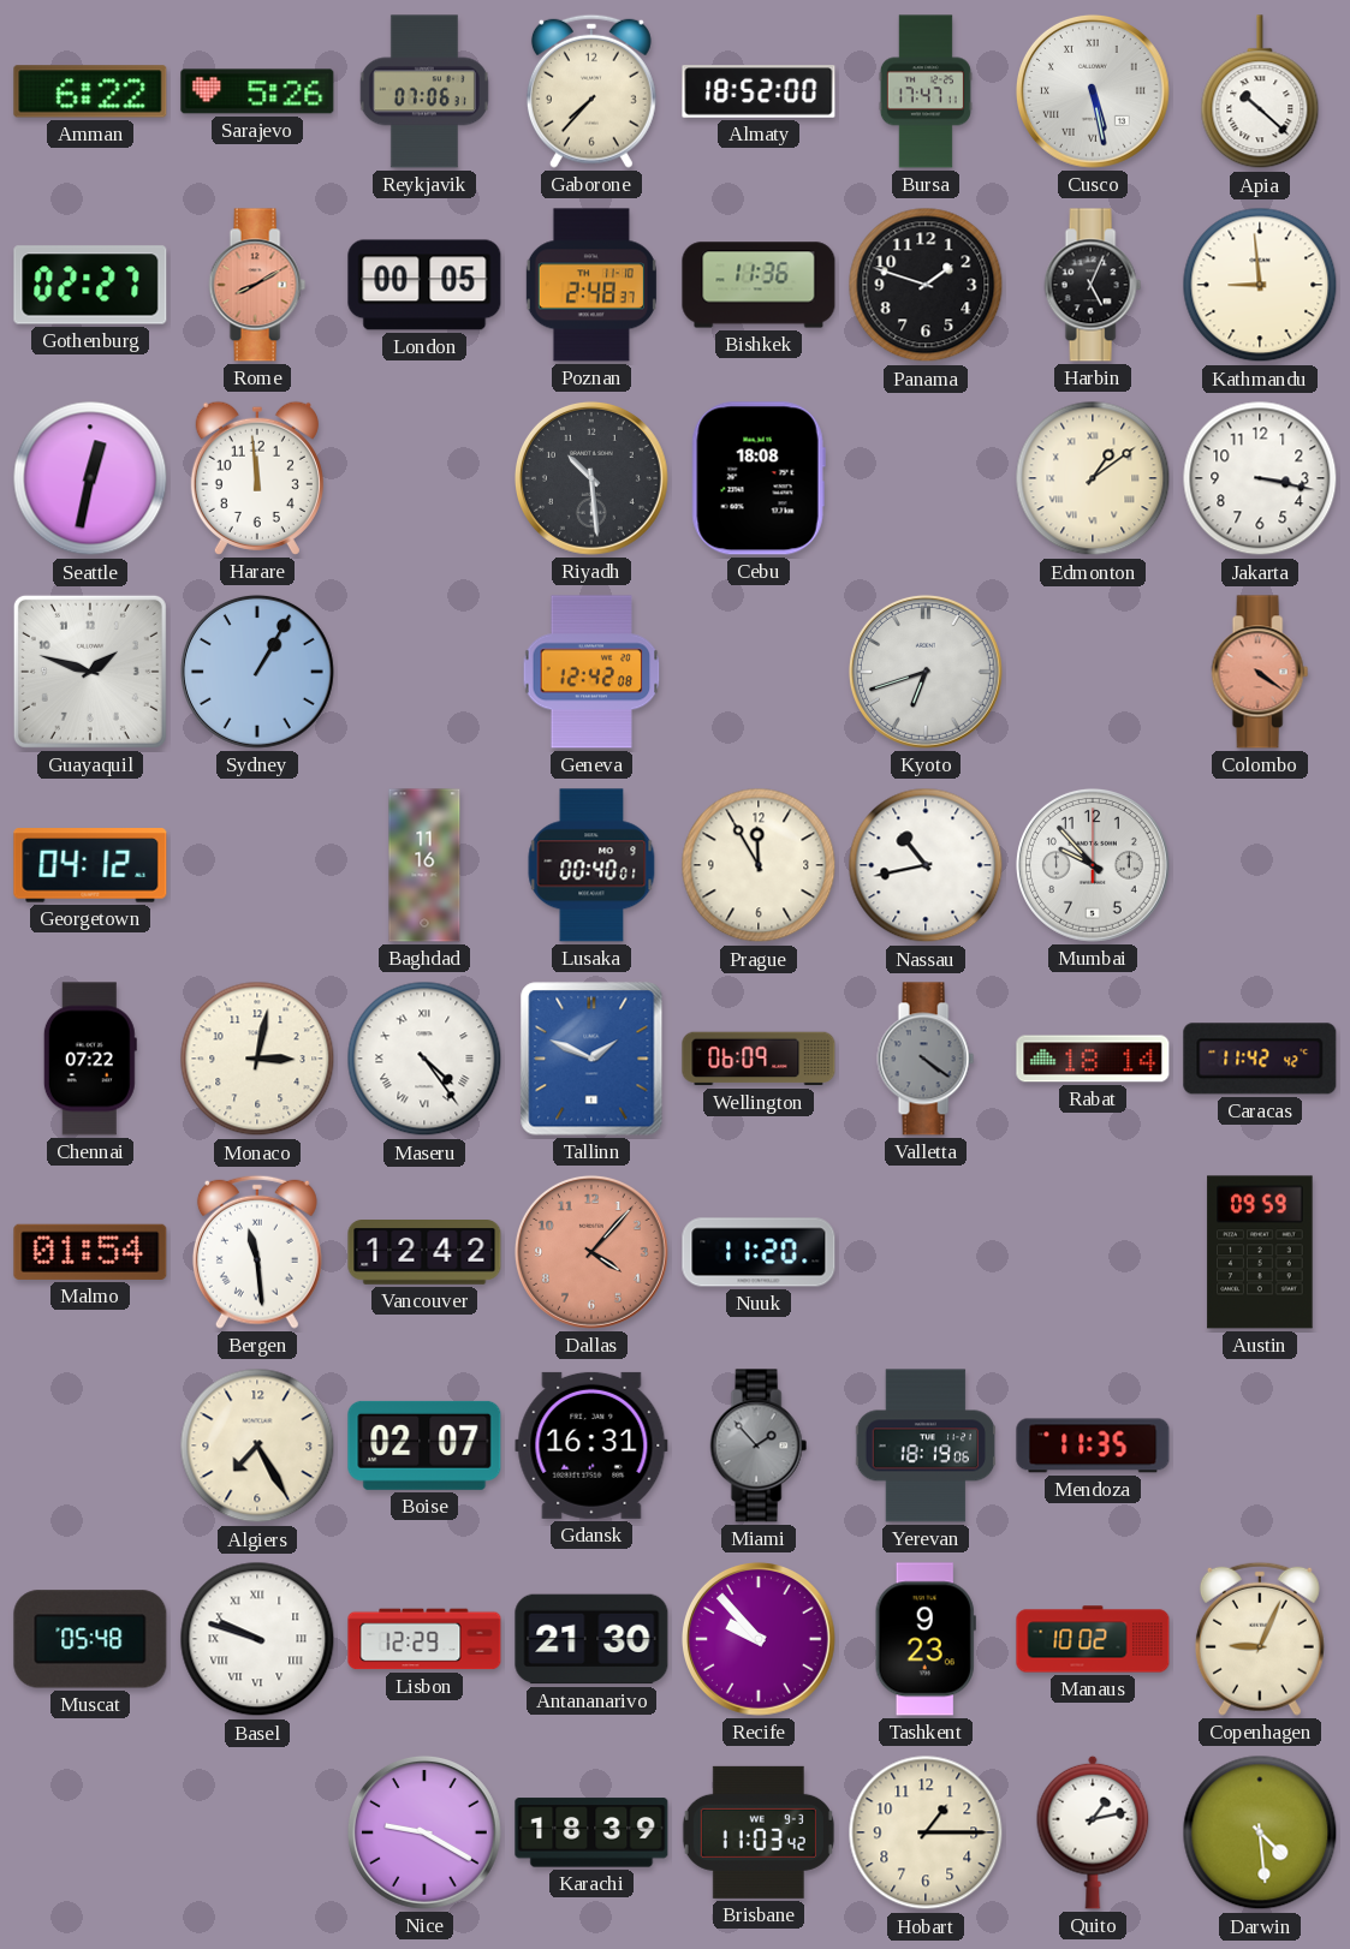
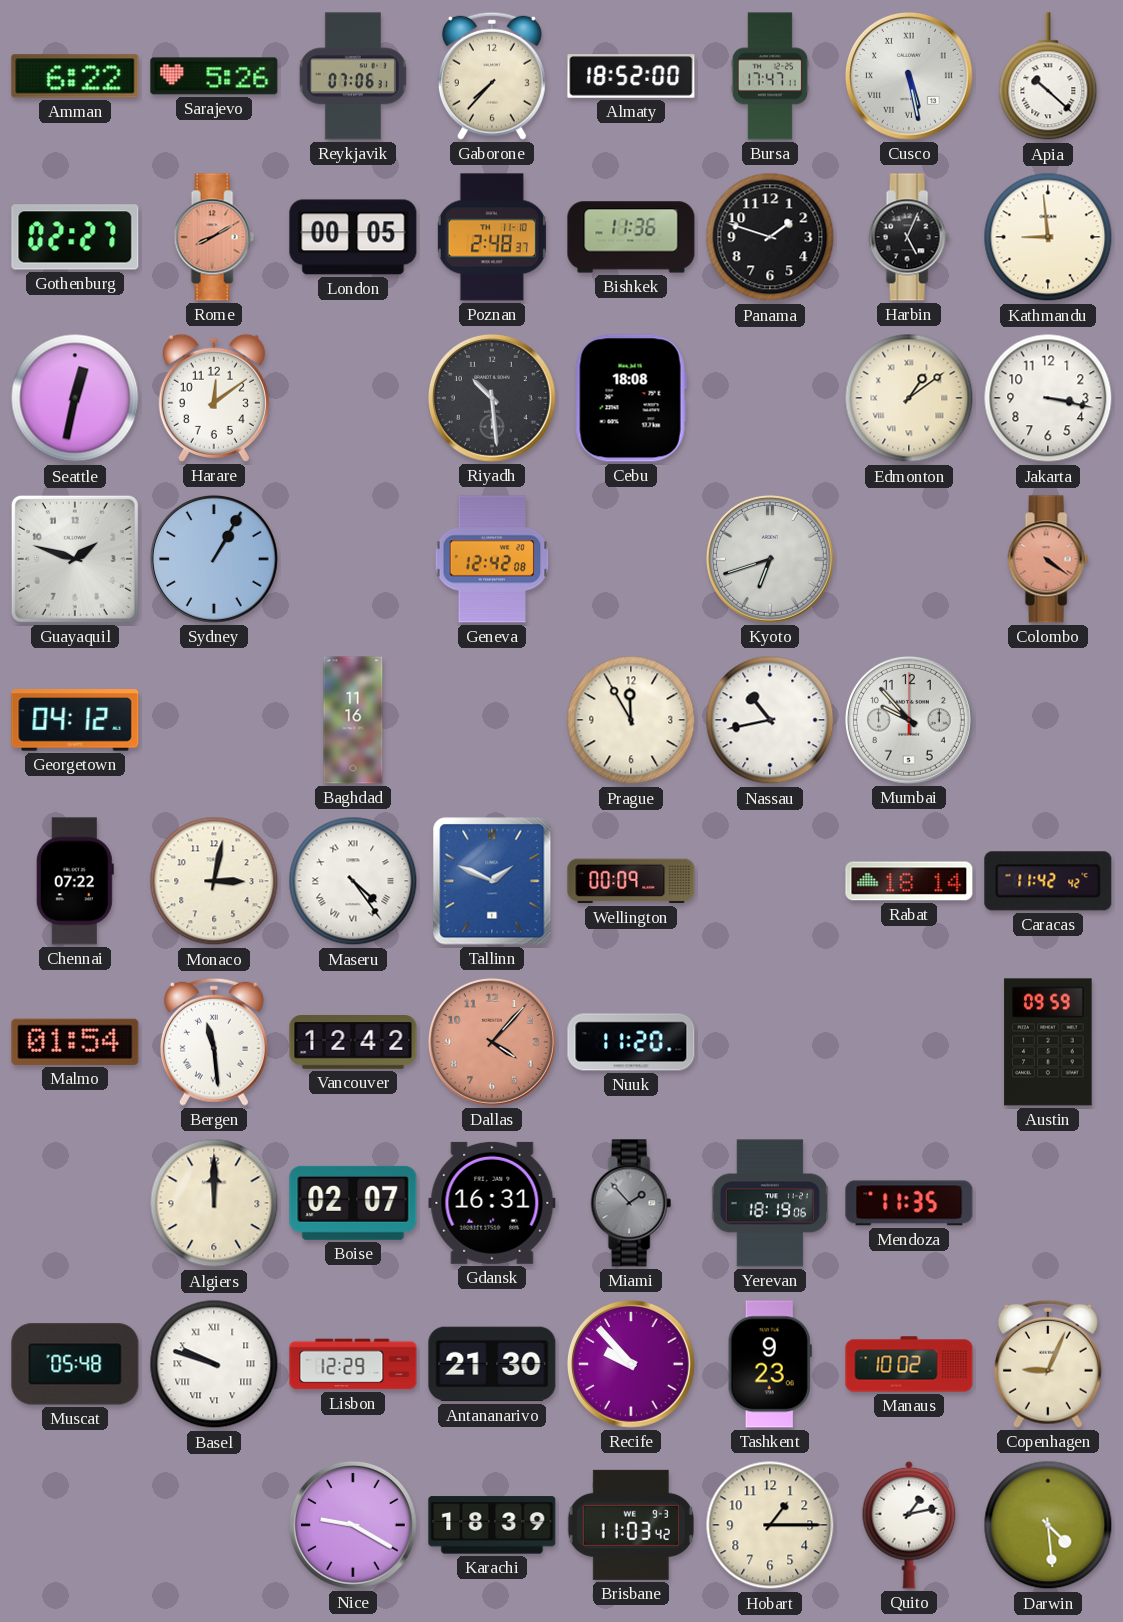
Harare: 11:59 -> 12:09 (214, 398)
Lusaka: 00:40 -> none (591, 865)
Wellington: 06:09 -> 00:09 (631, 881)
Valletta: 4:21 -> none (926, 1059)
Algiers: 7:25 -> 12:00 (214, 1203)
